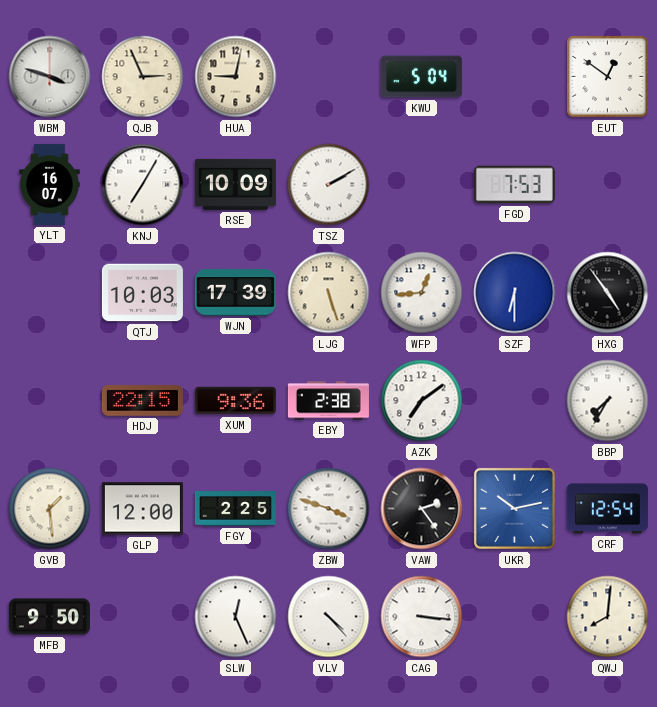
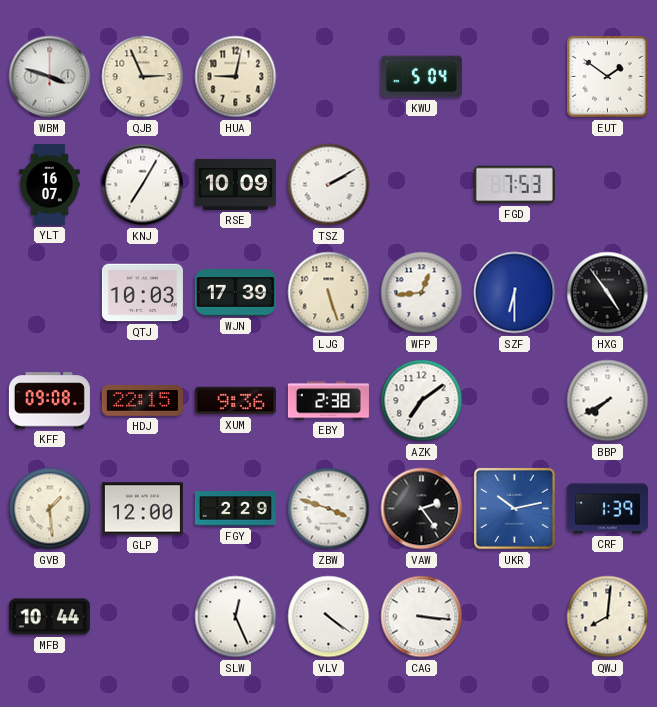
EUT: 12:51 -> 1:51 (608, 77)
KFF: none -> 09:08 (49, 401)
BBP: 7:35 -> 7:40 (608, 401)
FGY: 2:25 -> 2:29 (235, 509)
CRF: 12:54 -> 1:39 (607, 509)
MFB: 9:50 -> 10:44 (49, 617)
VLV: 4:23 -> 4:21 (329, 617)
